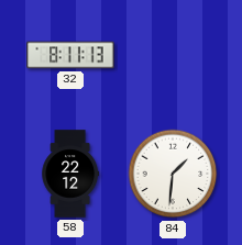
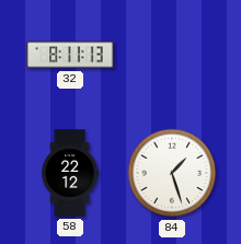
84: 1:31 -> 1:27 (172, 173)
